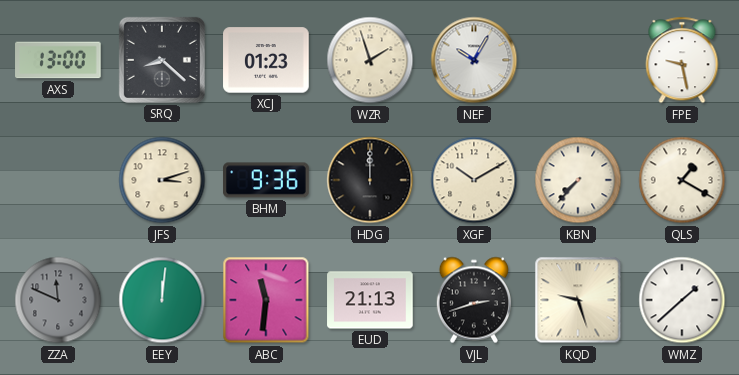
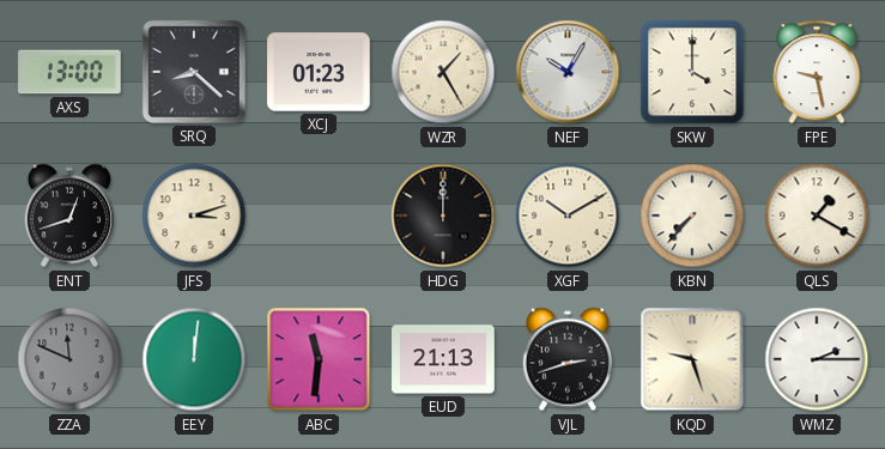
WZR: 1:57 -> 1:25 (443, 72)
SKW: none -> 4:00 (692, 72)
ENT: none -> 12:42 (69, 216)
BHM: 9:36 -> none (266, 180)
WMZ: 1:38 -> 2:15 (817, 359)
